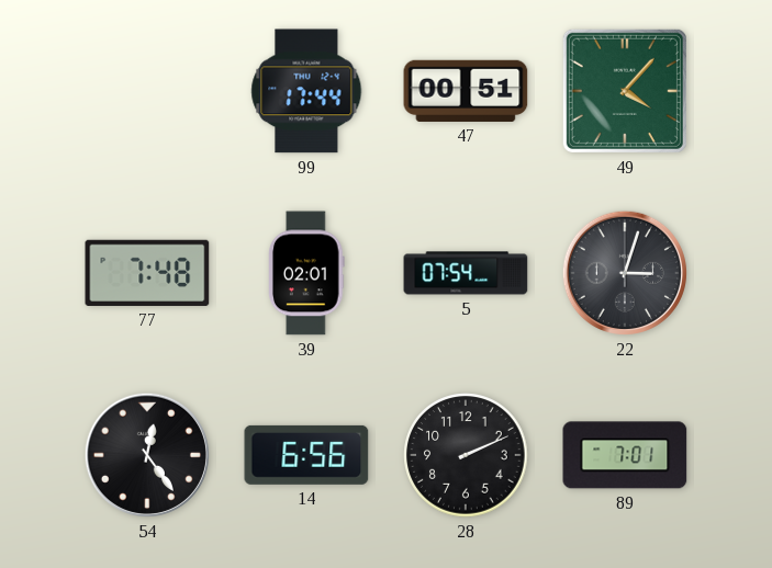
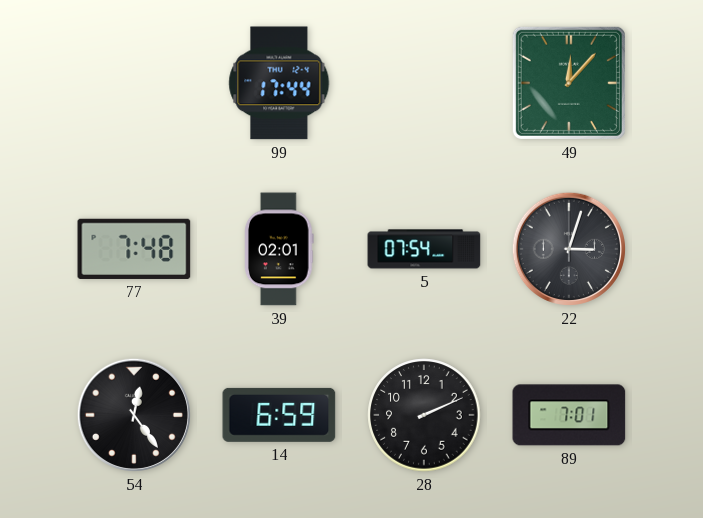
47: 00:51 -> none (466, 91)
49: 4:07 -> 12:07 (569, 83)
14: 6:56 -> 6:59 (279, 415)
